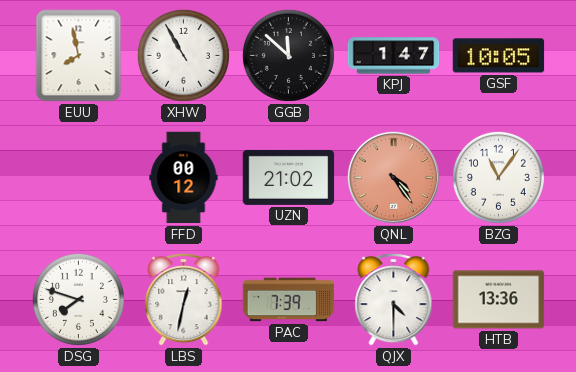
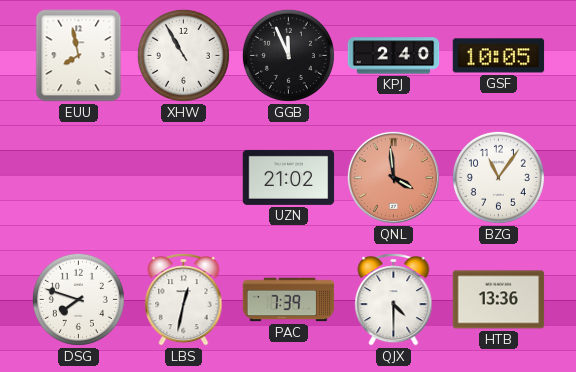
GGB: 11:52 -> 11:56 (288, 55)
KPJ: 1:47 -> 2:40 (394, 56)
FFD: 00:12 -> none (184, 178)
QNL: 4:24 -> 3:59 (393, 177)
